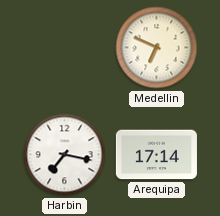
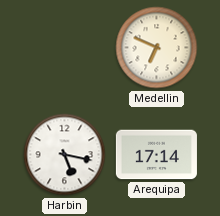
Harbin: 7:17 -> 5:17 (65, 155)
